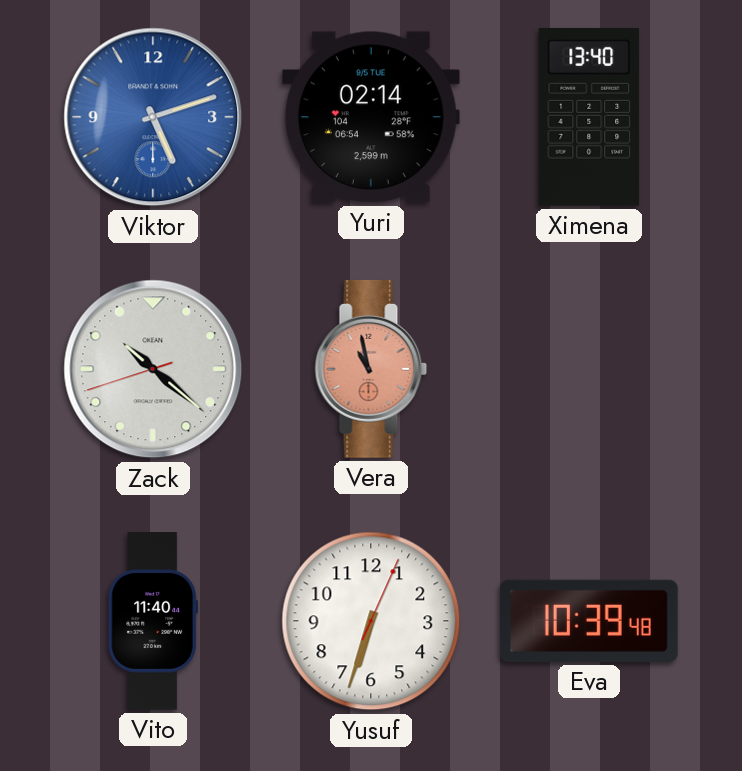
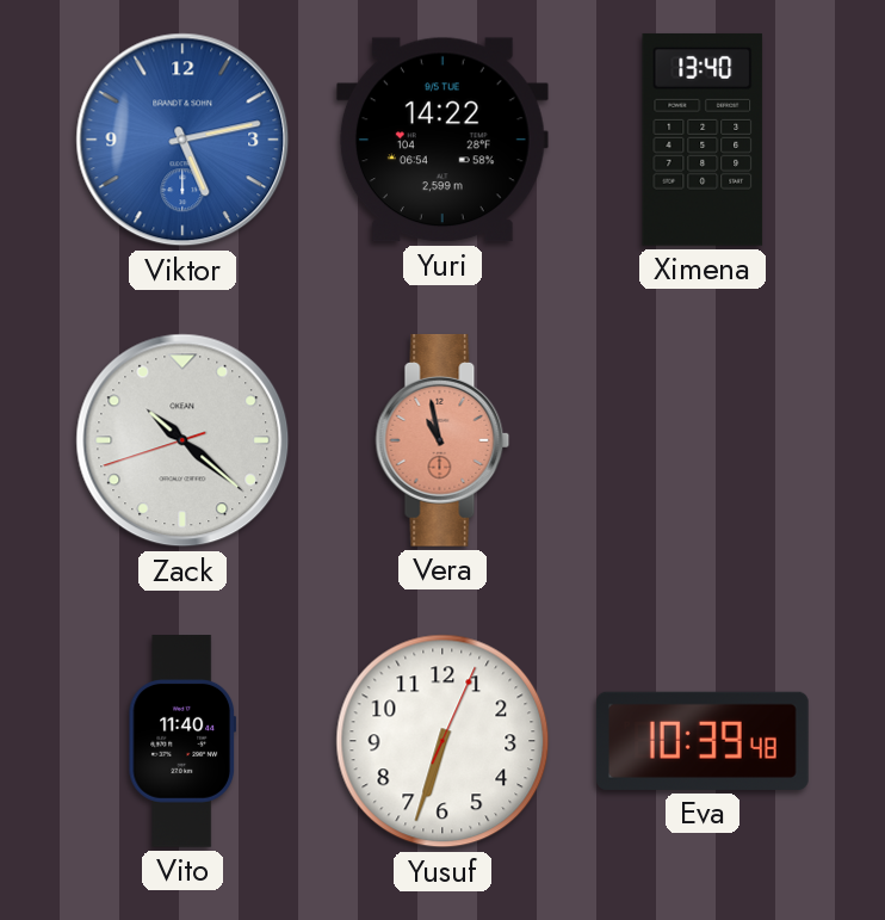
Viktor: 5:12 -> 5:13 (182, 140)
Yuri: 02:14 -> 14:22 (442, 140)
